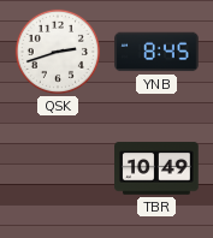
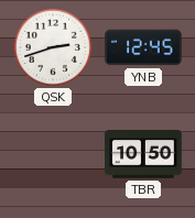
YNB: 8:45 -> 12:45 (143, 47)
TBR: 10:49 -> 10:50 (143, 154)
